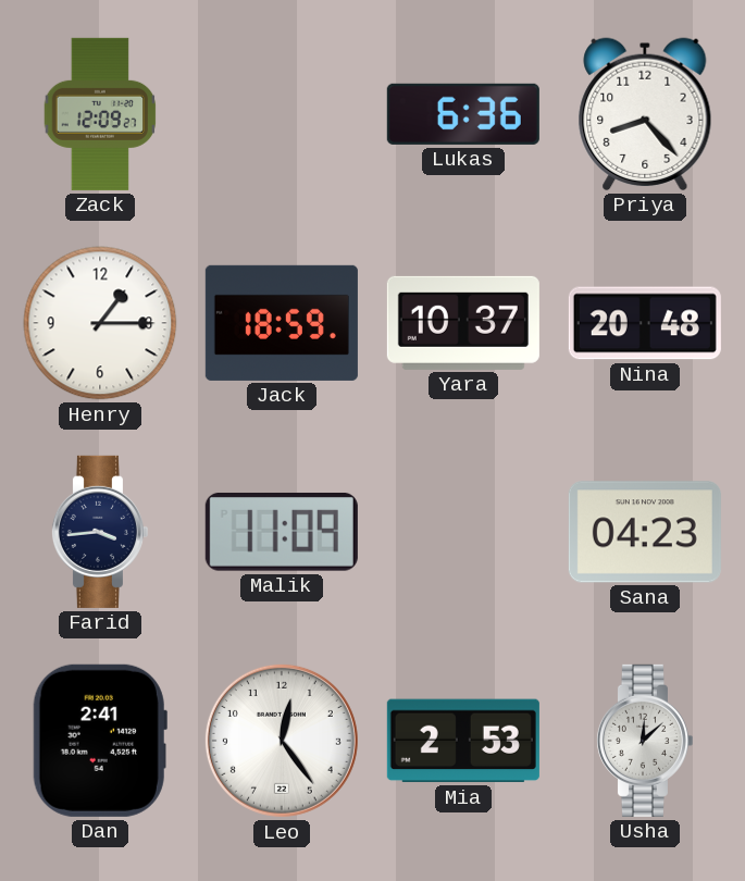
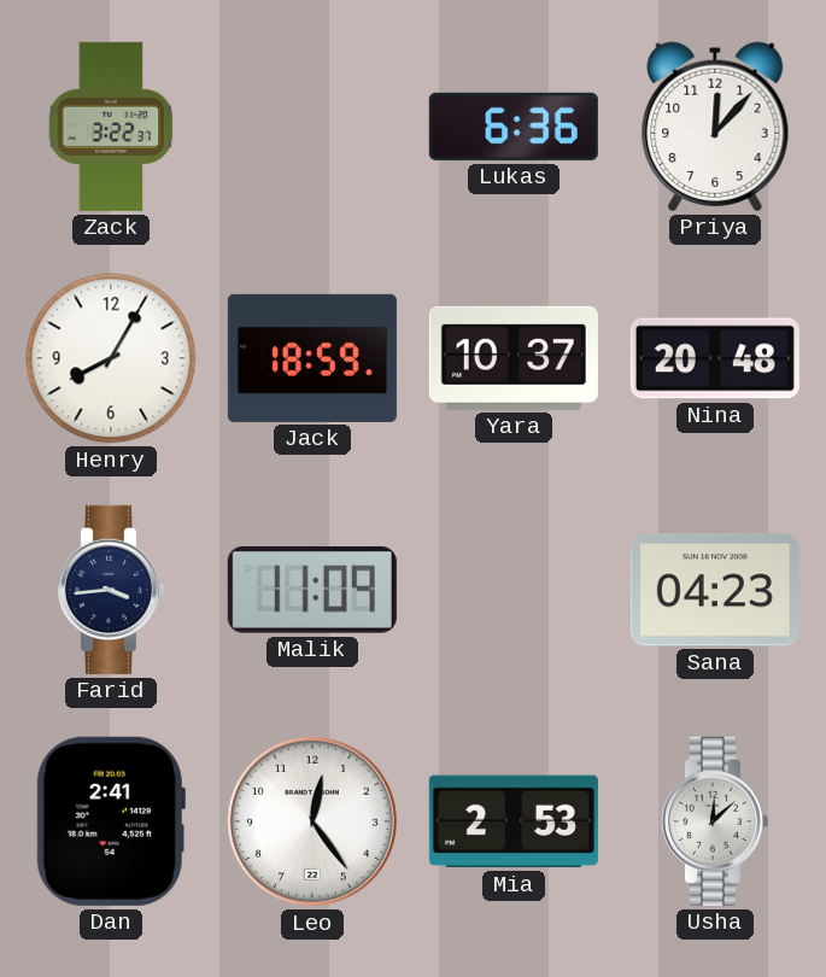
Zack: 12:09 -> 3:22 (111, 127)
Priya: 8:23 -> 12:07 (715, 127)
Henry: 1:15 -> 8:05 (111, 358)
